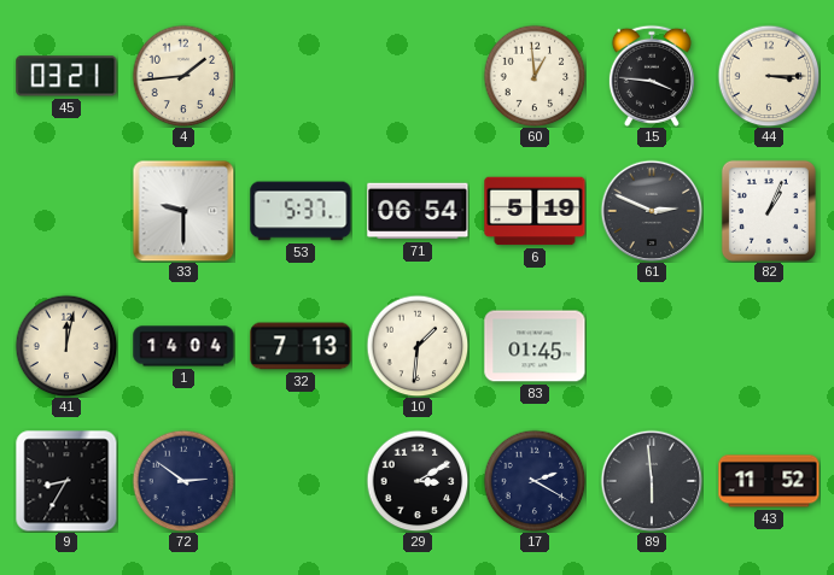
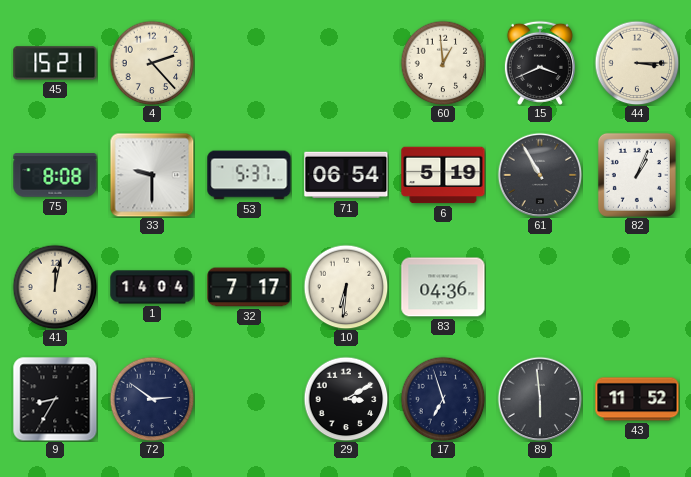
45: 03:21 -> 15:21 (55, 63)
4: 1:44 -> 2:23 (152, 63)
15: 3:46 -> 3:41 (540, 63)
75: none -> 8:08 (55, 175)
61: 2:49 -> 10:55 (540, 175)
32: 7:13 -> 7:17 (249, 287)
10: 1:31 -> 6:31 (346, 287)
83: 01:45 -> 04:36 (443, 287)
17: 2:20 -> 6:57 (443, 399)
